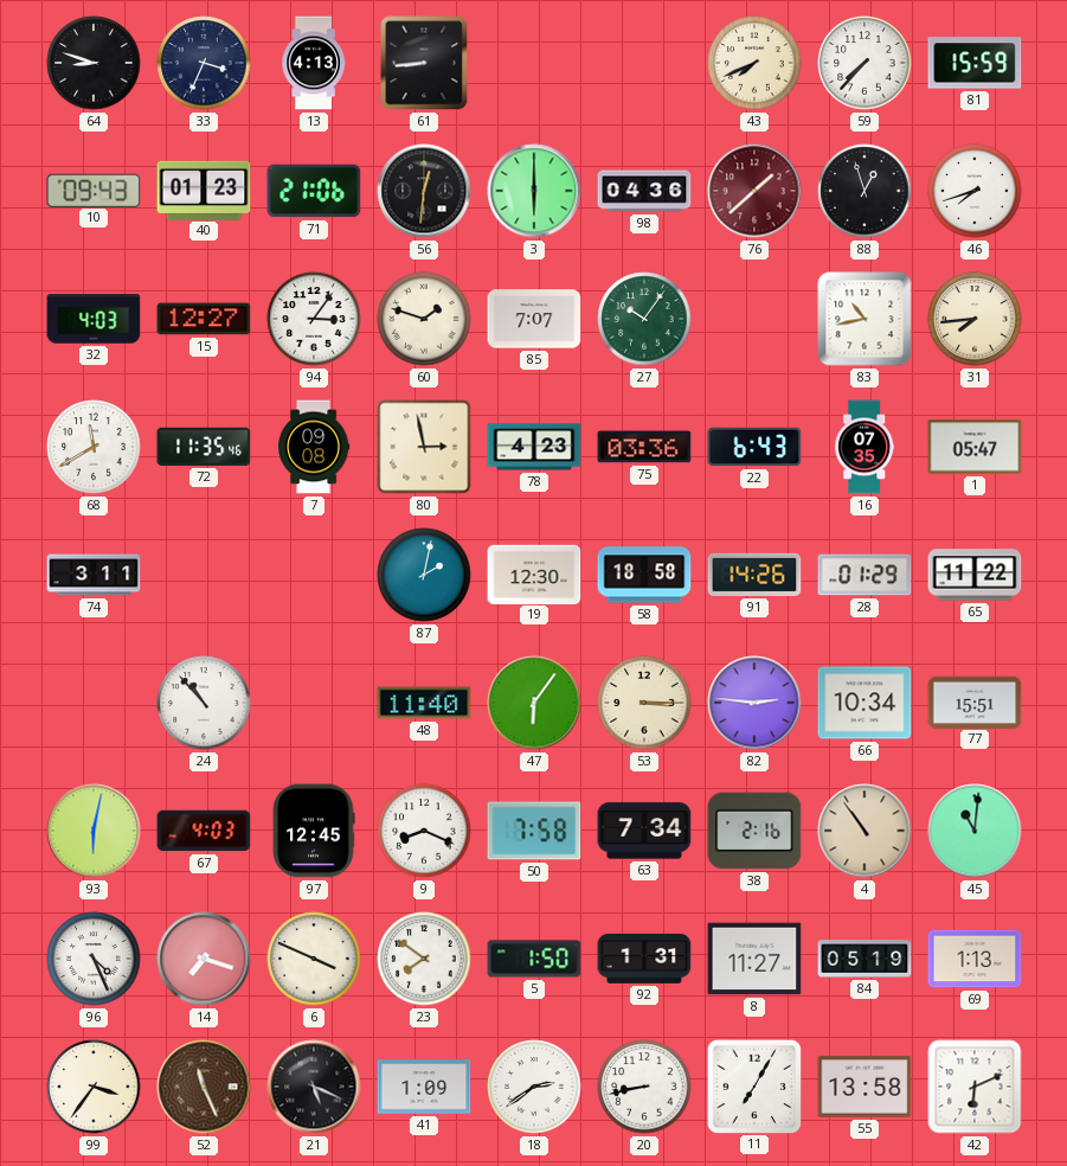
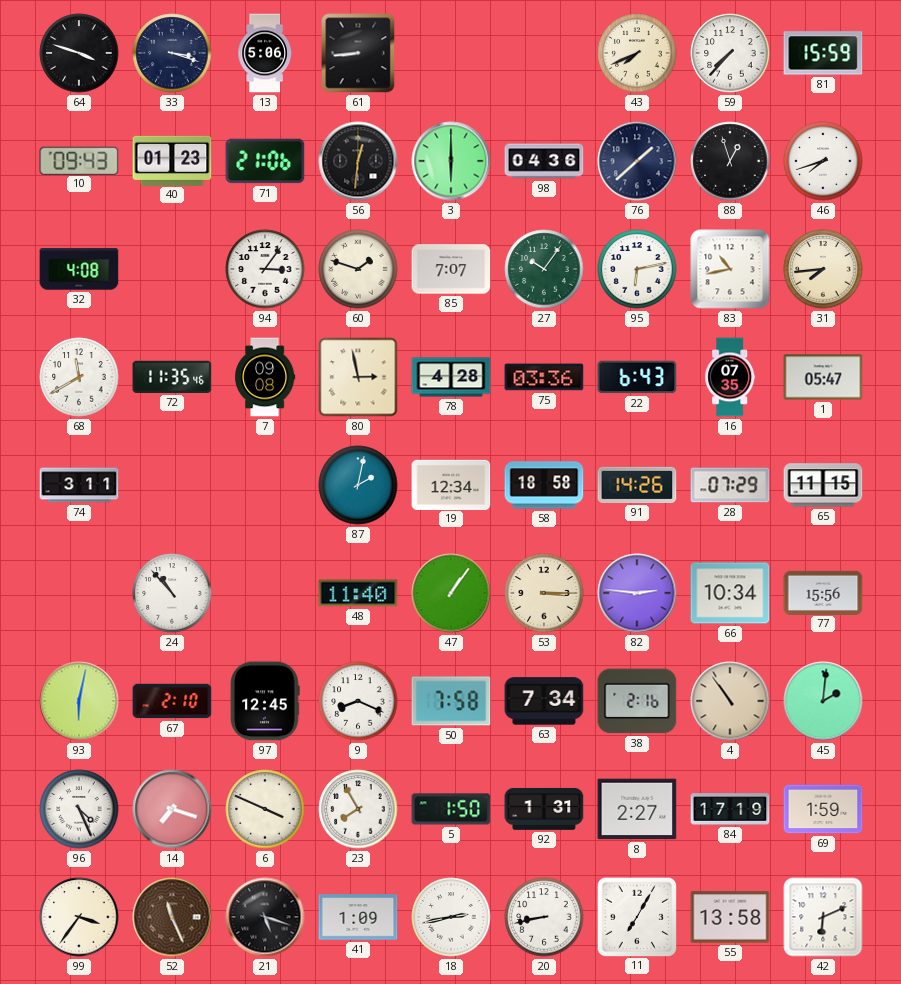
64: 8:48 -> 3:48 (79, 53)
33: 3:34 -> 3:18 (172, 53)
13: 4:13 -> 5:06 (265, 53)
76 dial: burgundy -> navy (637, 161)
32: 4:03 -> 4:08 (79, 269)
15: 12:27 -> none (204, 319)
95: none -> 6:13 (637, 269)
78: 4:23 -> 4:28 (451, 377)
19: 12:30 -> 12:34 (451, 484)
28: 01:29 -> 07:29 (730, 485)
65: 11:22 -> 11:15 (823, 485)
47: 6:06 -> 1:06 (451, 593)
77: 15:51 -> 15:56 (823, 592)
67: 4:03 -> 2:10 (172, 701)
45: 11:01 -> 2:01 (823, 701)
23: 7:51 -> 7:55 (358, 809)
8: 11:27 -> 2:27 (637, 809)
84: 05:19 -> 17:19 (730, 809)
69: 1:13 -> 1:59 (823, 809)
21: 5:19 -> 5:18 (265, 917)
18: 2:39 -> 2:43 (451, 917)
